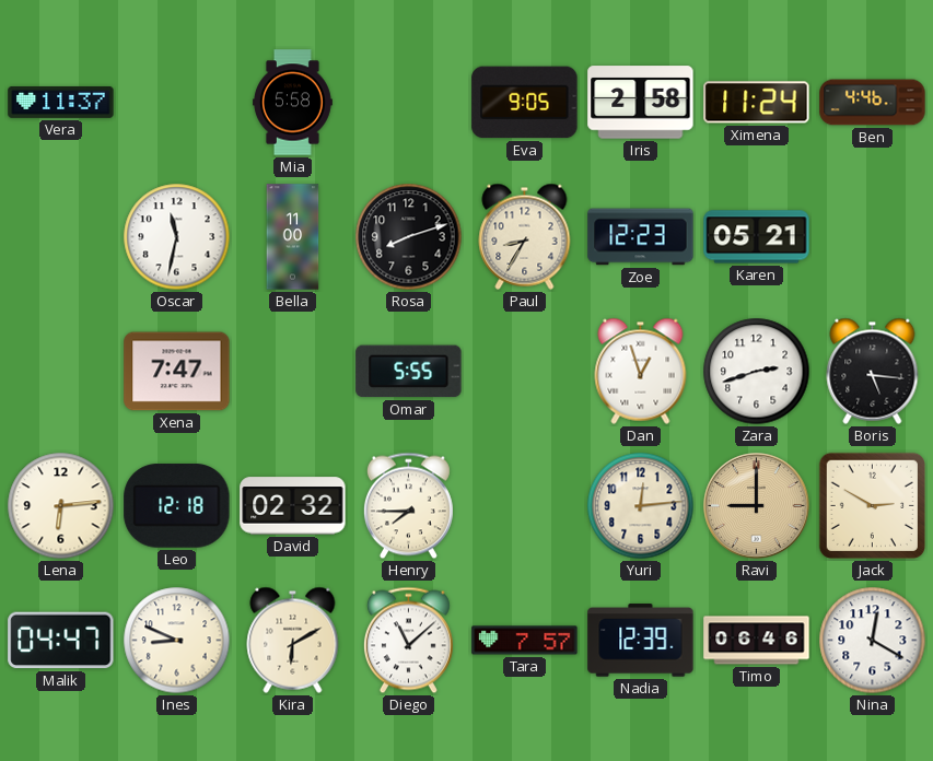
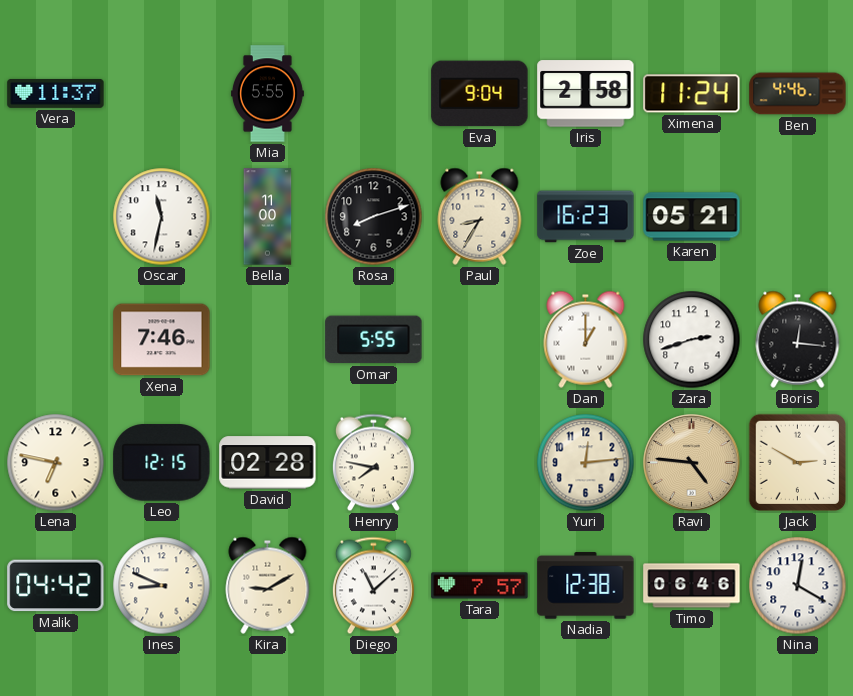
Mia: 5:58 -> 5:55 (267, 94)
Eva: 9:05 -> 9:04 (480, 94)
Zoe: 12:23 -> 16:23 (586, 217)
Xena: 7:47 -> 7:46 (162, 340)
Dan: 12:57 -> 1:00 (586, 339)
Boris: 5:16 -> 12:16 (798, 339)
Lena: 6:14 -> 6:47 (56, 463)
Leo: 12:18 -> 12:15 (162, 463)
David: 02:32 -> 02:28 (268, 463)
Henry: 7:45 -> 7:47 (373, 463)
Ravi: 9:00 -> 4:46 (692, 463)
Malik: 04:47 -> 04:42 (56, 586)
Kira: 6:10 -> 9:10 (268, 585)
Nadia: 12:39 -> 12:38 (586, 586)
